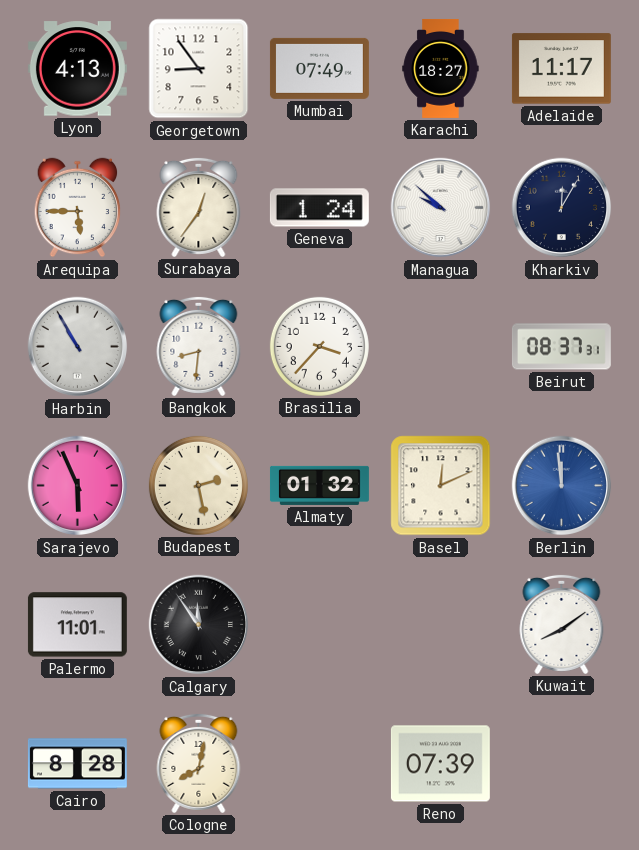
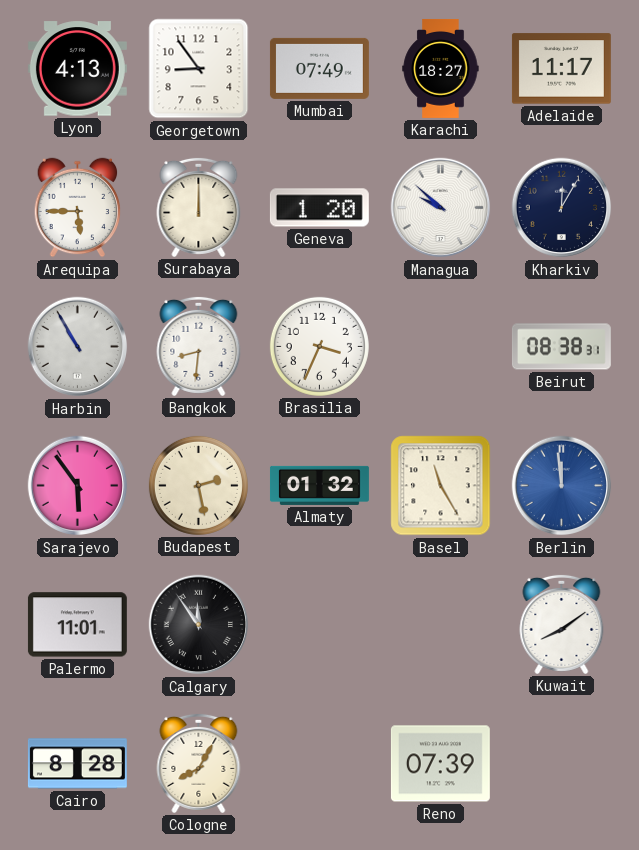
Surabaya: 12:36 -> 12:00 (199, 207)
Geneva: 1:24 -> 1:20 (319, 208)
Brasilia: 3:37 -> 3:34 (319, 346)
Beirut: 08:37 -> 08:38 (561, 347)
Sarajevo: 5:56 -> 5:54 (78, 486)
Basel: 12:11 -> 11:25 (441, 486)
Cologne: 8:02 -> 8:05 (199, 763)
